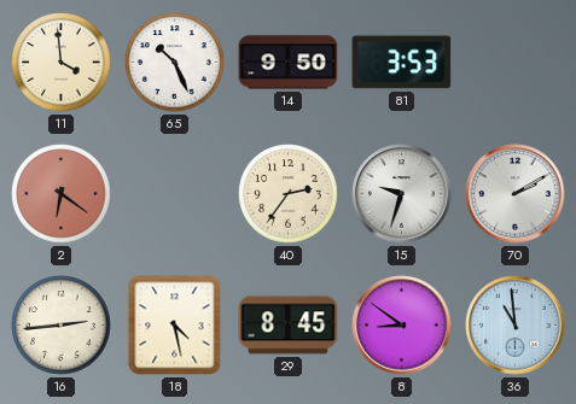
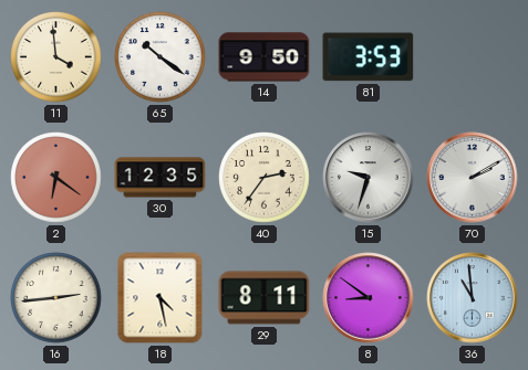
65: 10:26 -> 10:21 (161, 57)
30: none -> 12:35 (161, 178)
29: 8:45 -> 8:11 (265, 298)
